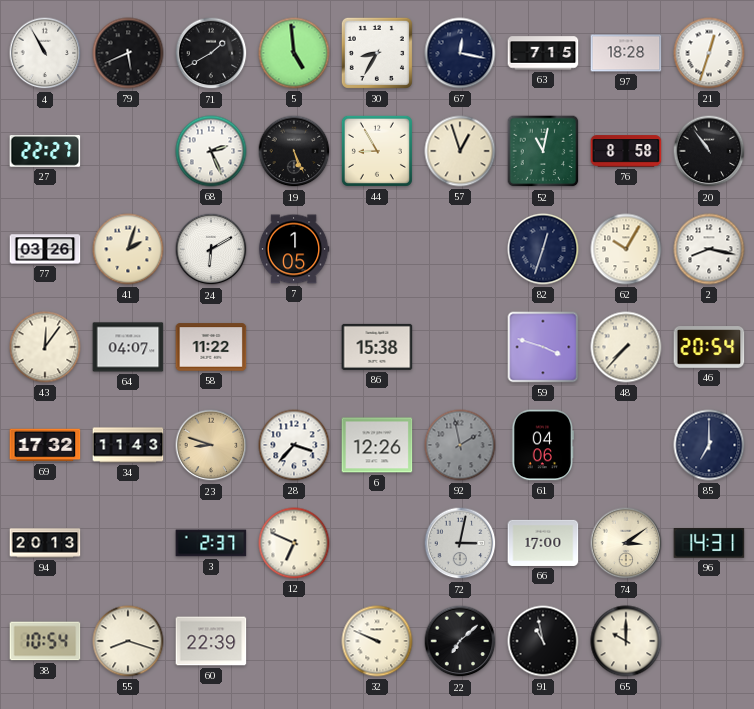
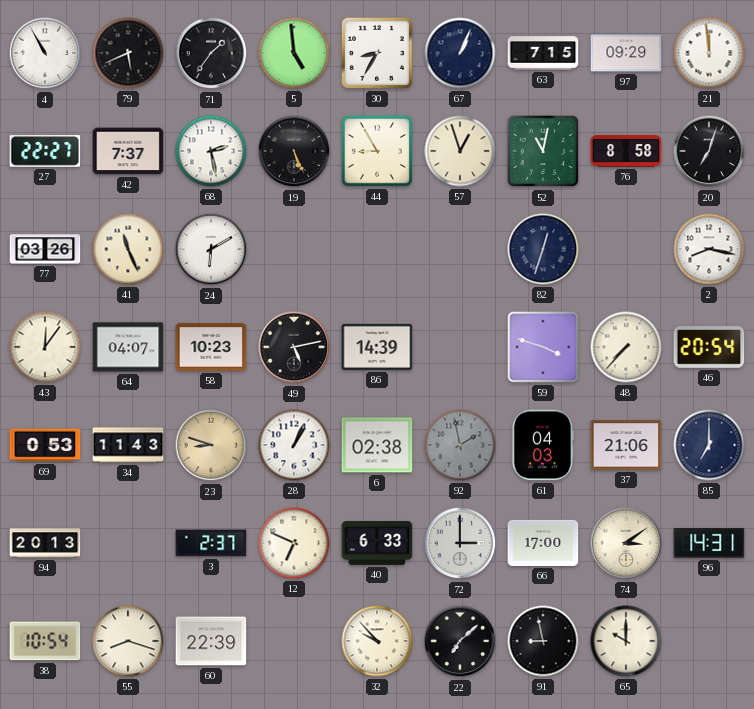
71: 1:40 -> 1:36 (211, 53)
67: 12:17 -> 1:04 (460, 53)
97: 18:28 -> 09:29 (626, 53)
21: 12:33 -> 11:59 (709, 53)
42: none -> 7:37 (128, 151)
68: 2:26 -> 2:28 (211, 151)
20: 10:54 -> 7:03 (709, 151)
41: 2:03 -> 11:26 (128, 249)
7: 1:05 -> none (294, 249)
62: 10:05 -> none (626, 249)
58: 11:22 -> 10:23 (211, 347)
49: none -> 5:13 (294, 347)
86: 15:38 -> 14:39 (377, 347)
69: 17:32 -> 0:53 (45, 445)
28: 3:37 -> 1:04 (294, 445)
6: 12:26 -> 02:38 (377, 445)
61: 04:06 -> 04:03 (542, 445)
37: none -> 21:06 (626, 445)
40: none -> 6:33 (377, 544)
72: 3:02 -> 3:00 (460, 543)
32: 9:49 -> 9:53 (377, 641)
91: 10:58 -> 8:58 (543, 641)
